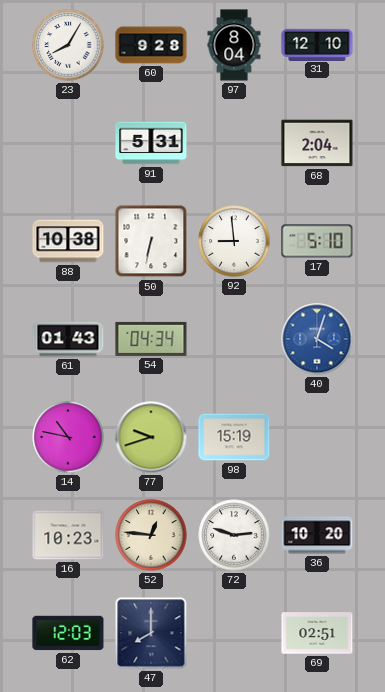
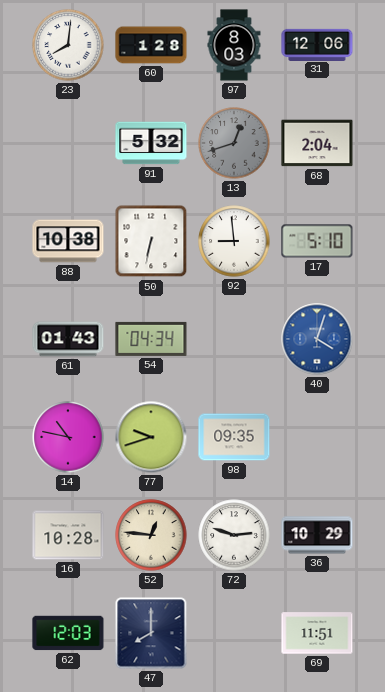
23: 8:05 -> 8:01 (68, 45)
60: 9:28 -> 1:28 (151, 45)
97: 8:04 -> 8:03 (234, 45)
31: 12:10 -> 12:06 (317, 44)
91: 5:31 -> 5:32 (151, 143)
13: none -> 12:42 (234, 143)
98: 15:19 -> 09:35 (234, 437)
16: 10:23 -> 10:28 (68, 535)
36: 10:20 -> 10:29 (317, 535)
69: 02:51 -> 11:51 (317, 633)
